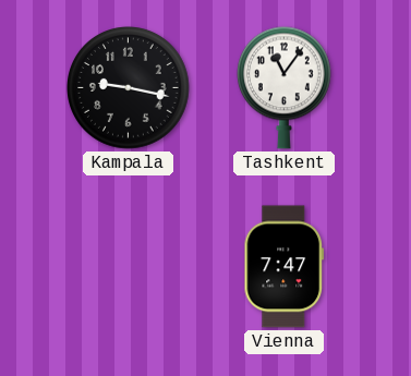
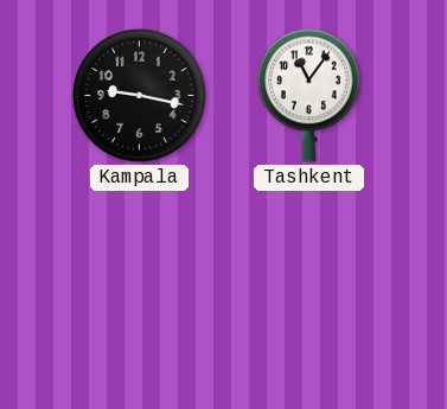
Vienna: 7:47 -> none (283, 267)
